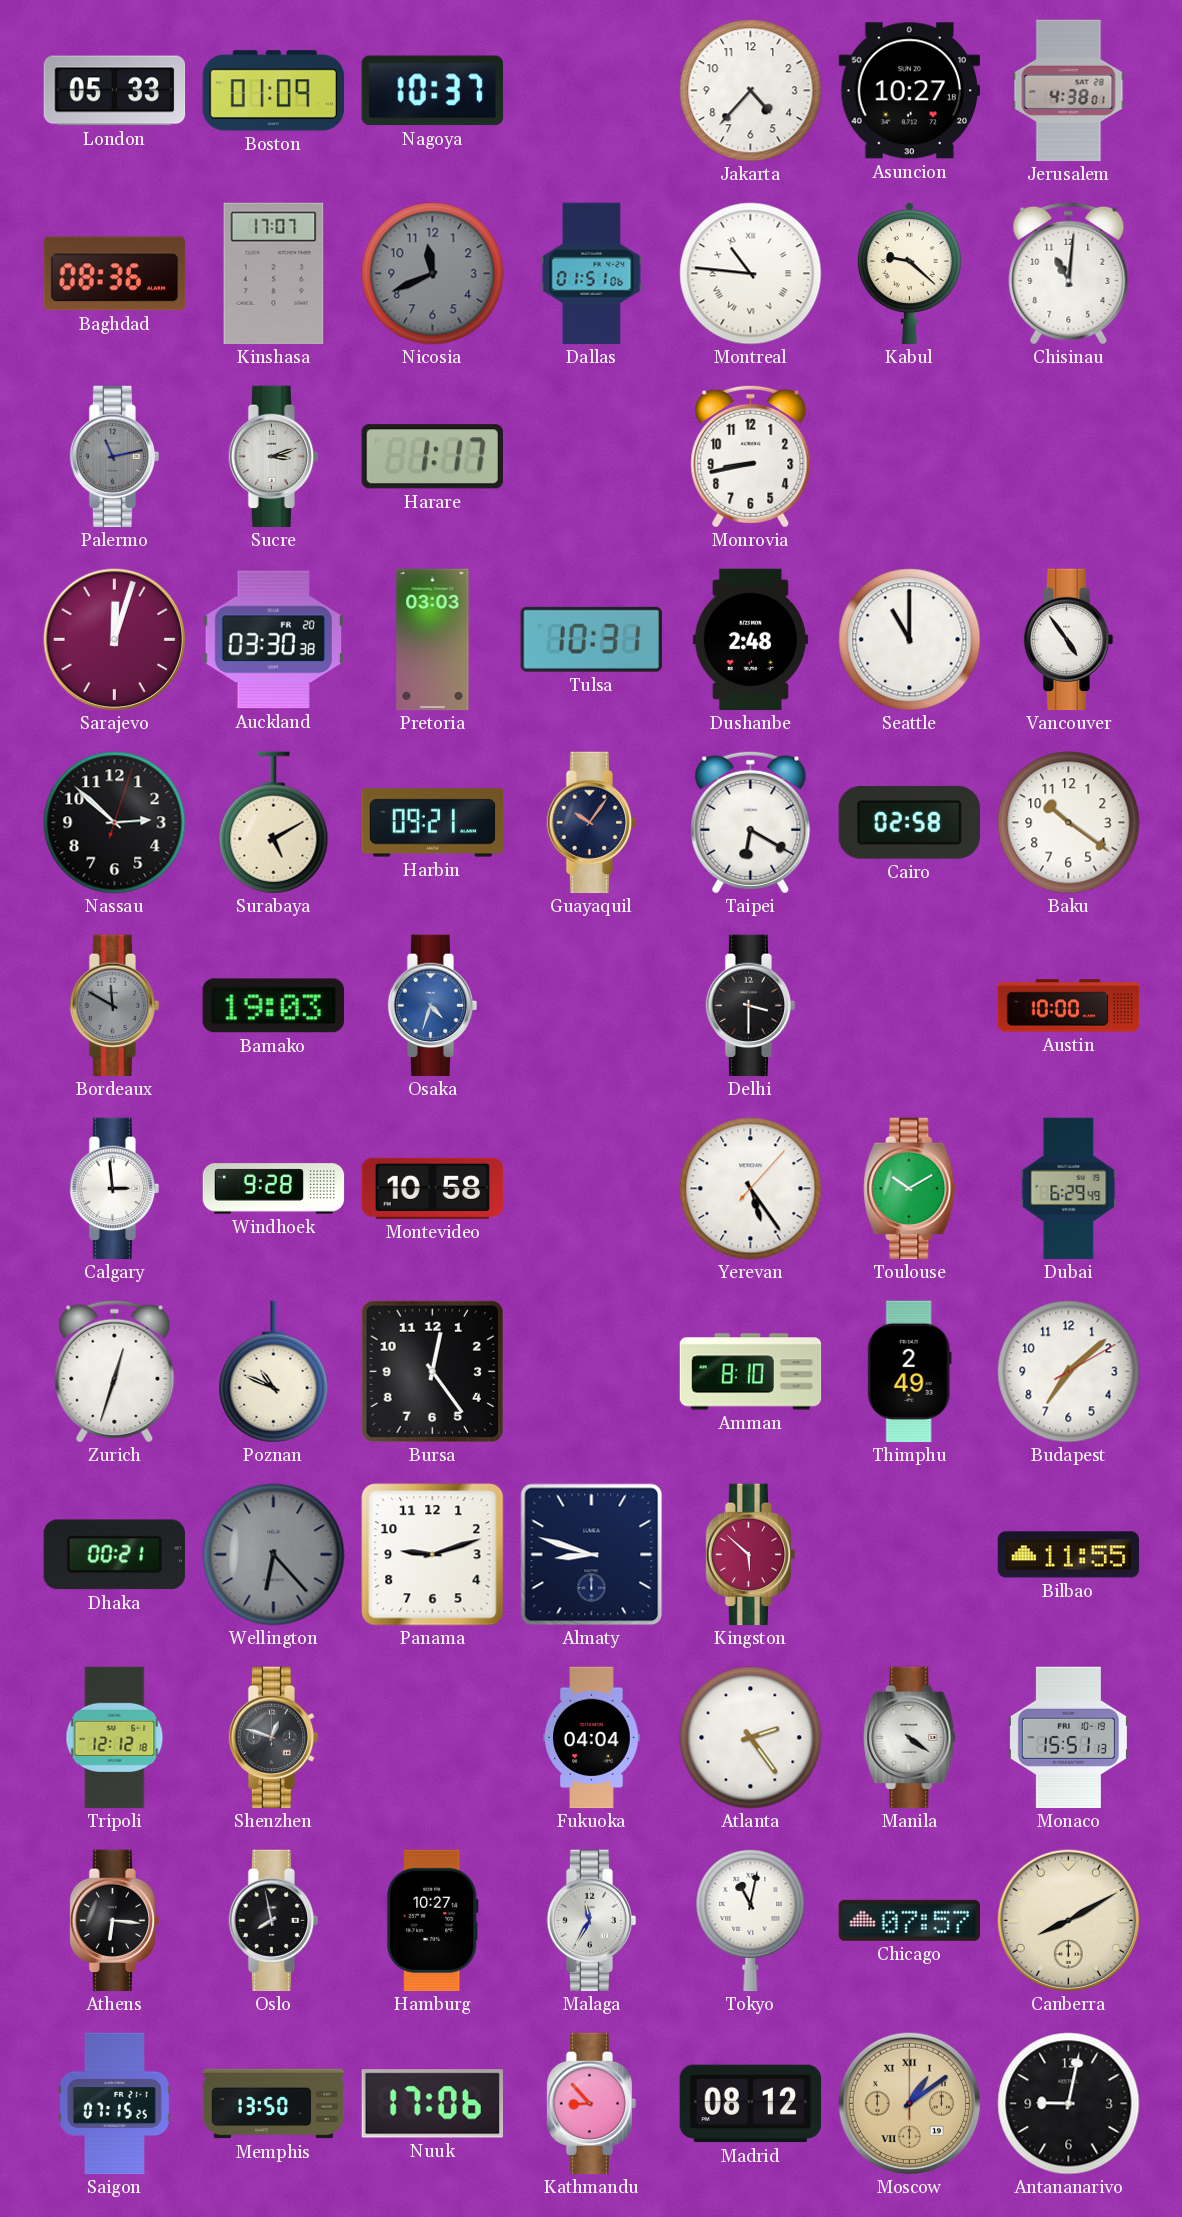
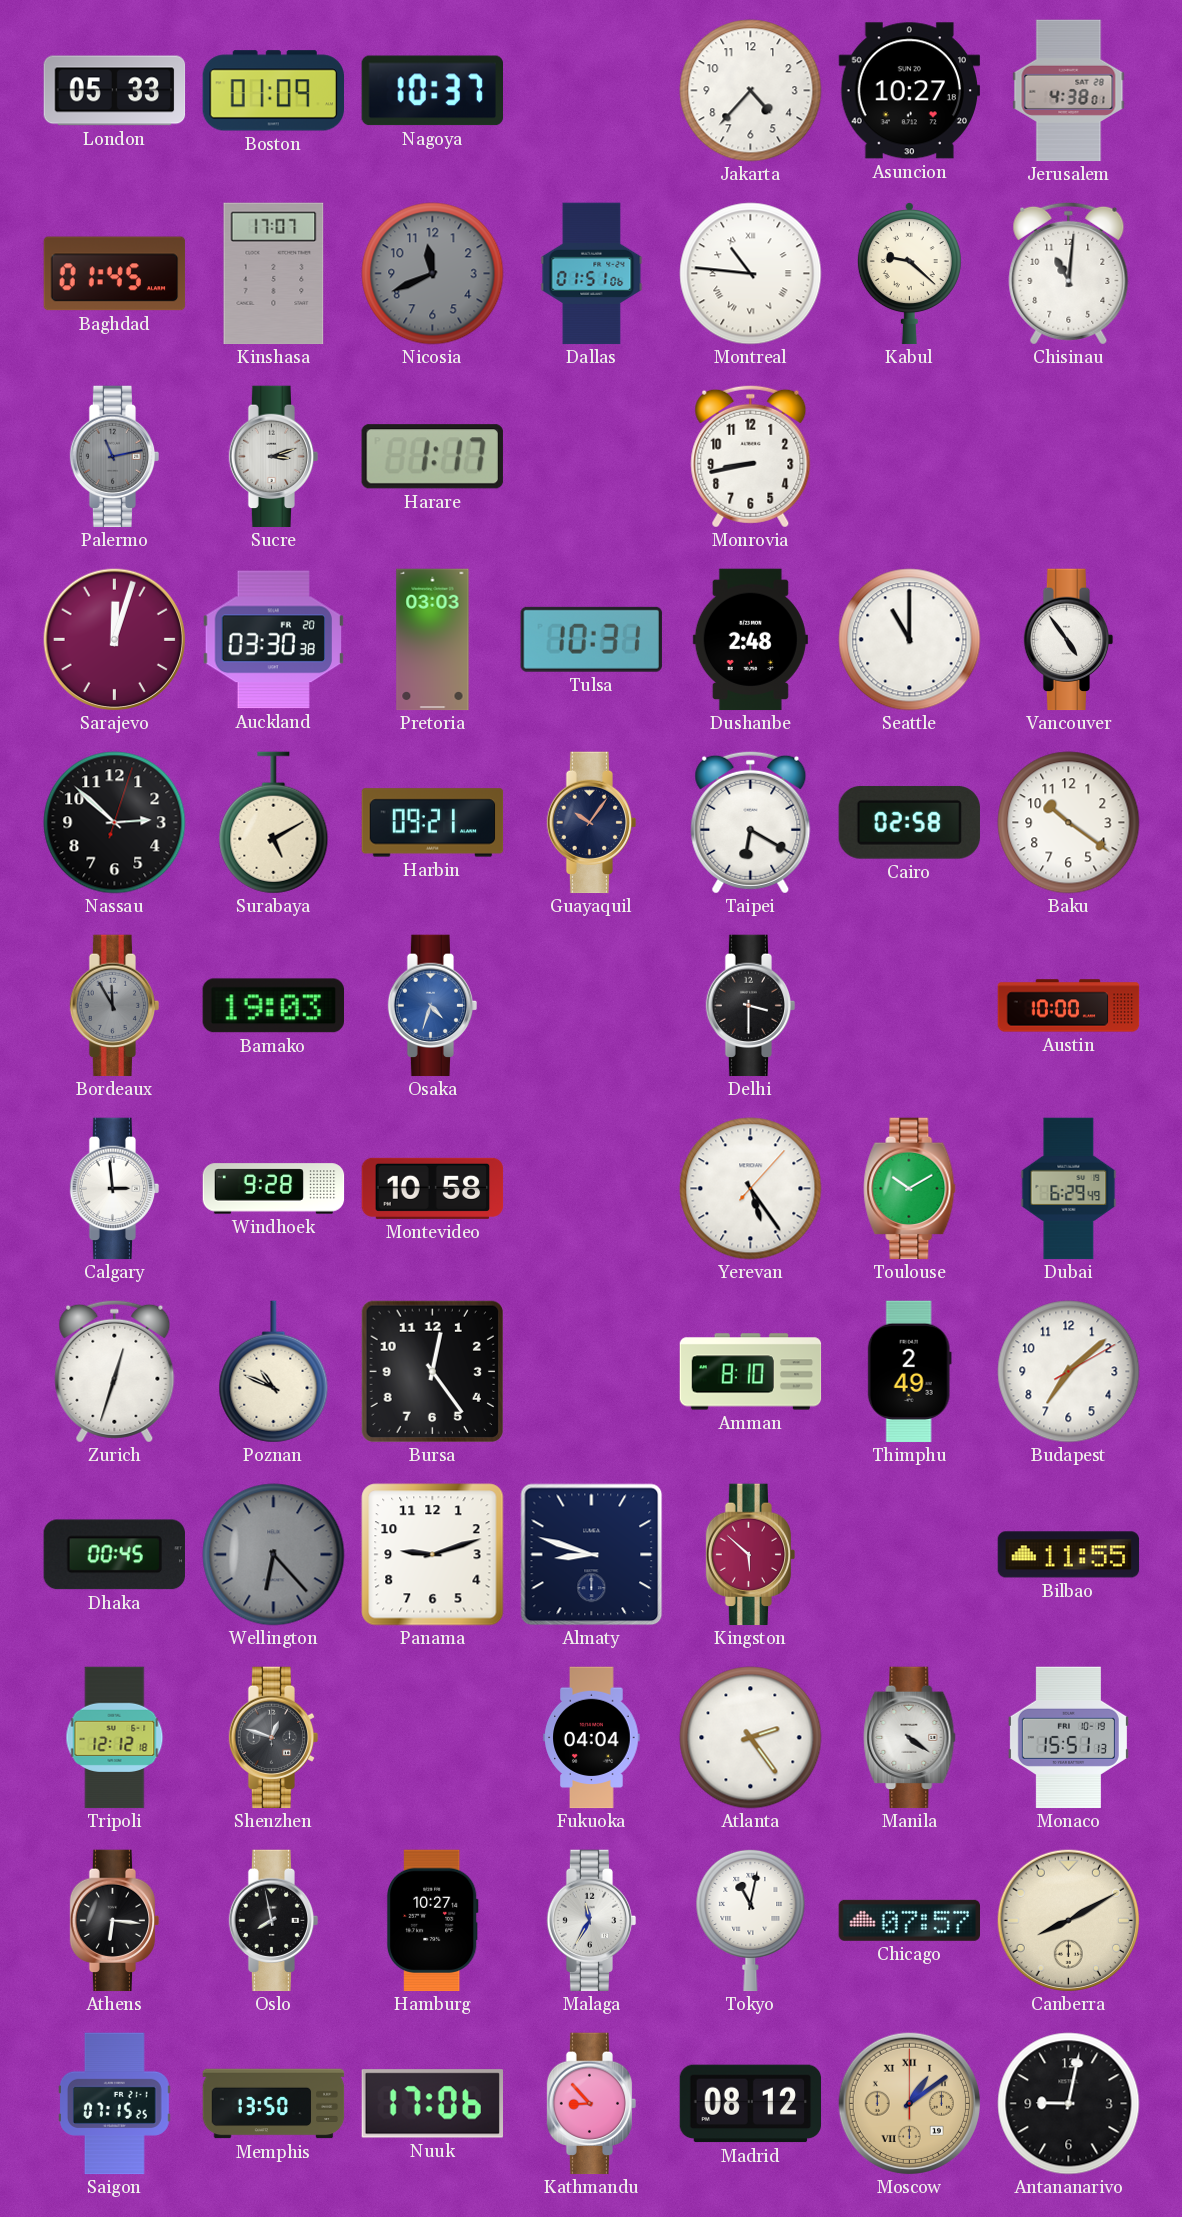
Baghdad: 08:36 -> 01:45 (115, 274)
Bordeaux: 11:50 -> 11:55 (115, 1006)
Dhaka: 00:21 -> 00:45 (114, 1555)
